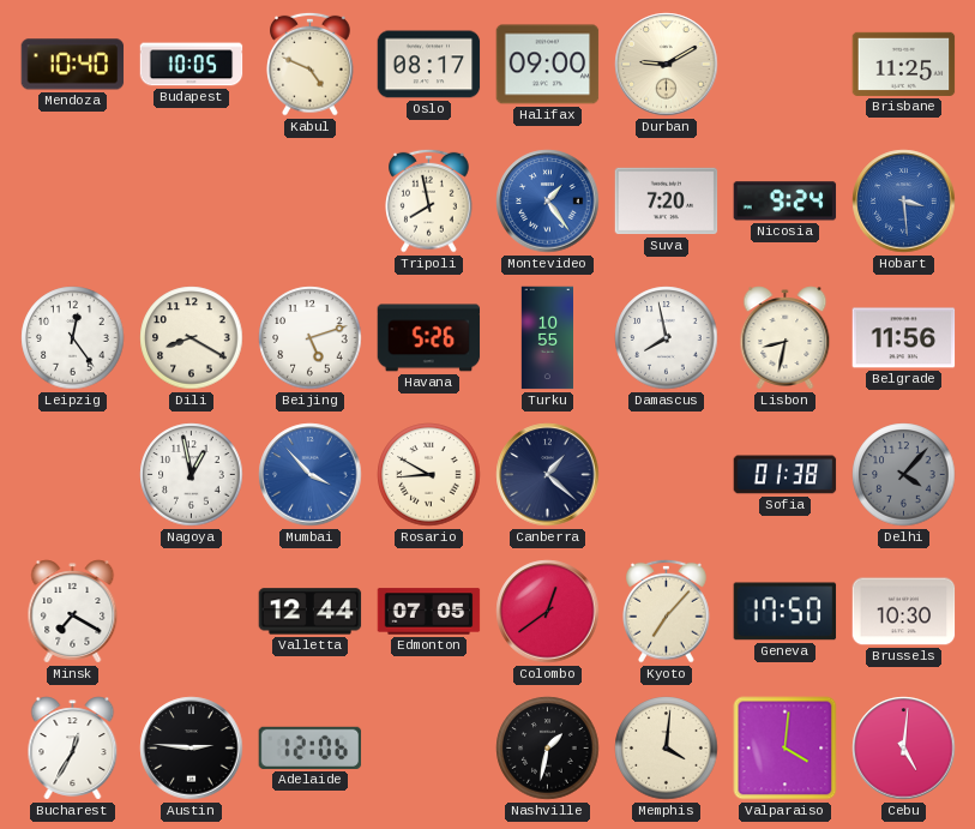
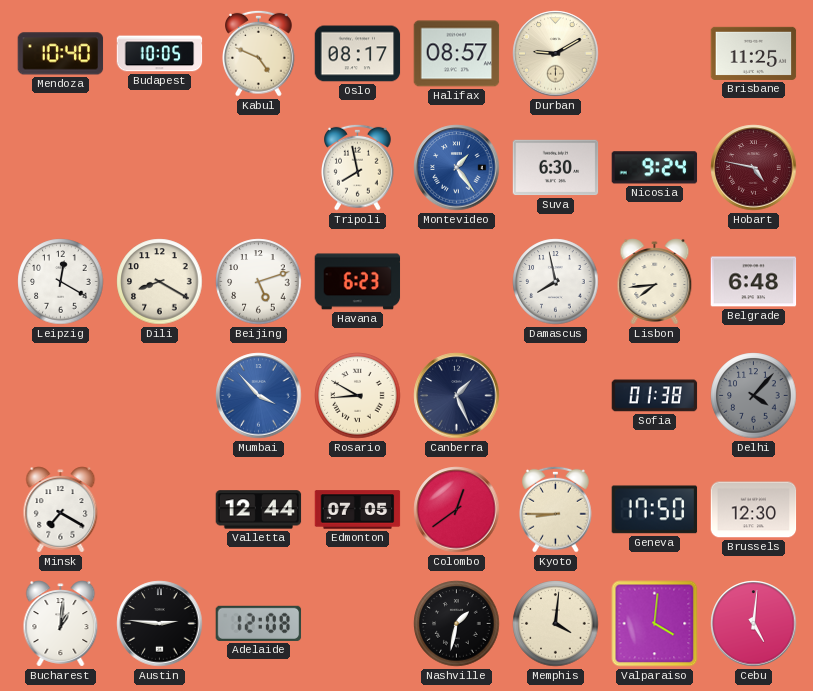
Halifax: 09:00 -> 08:57 (457, 54)
Suva: 7:20 -> 6:30 (556, 168)
Hobart: 3:29 -> 4:47 (754, 168)
Hobart dial: blue -> burgundy (754, 168)
Leipzig: 12:24 -> 12:20 (61, 282)
Havana: 5:26 -> 6:23 (358, 282)
Turku: 10:55 -> none (548, 338)
Lisbon: 8:32 -> 7:44 (655, 282)
Belgrade: 11:56 -> 6:48 (754, 282)
Nagoya: 12:58 -> none (192, 475)
Canberra: 1:22 -> 1:26 (457, 396)
Kyoto: 7:07 -> 8:45 (556, 509)
Brussels: 10:30 -> 12:30 (754, 510)
Bucharest: 12:35 -> 1:01 (61, 624)
Adelaide: 12:06 -> 12:08 (259, 623)
